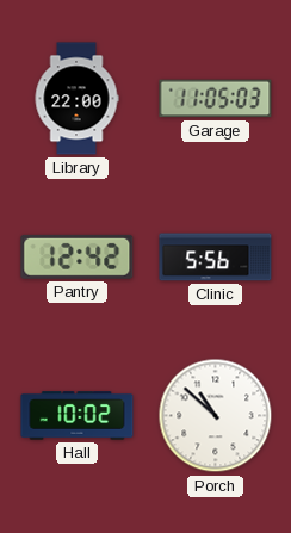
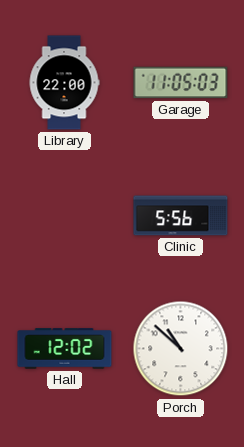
Pantry: 12:42 -> none (78, 256)
Hall: 10:02 -> 12:02 (65, 349)
